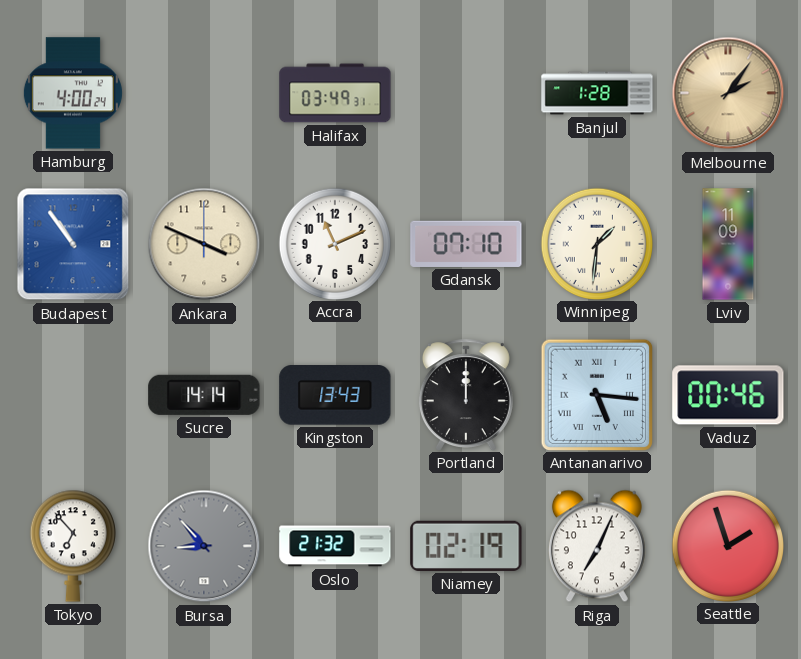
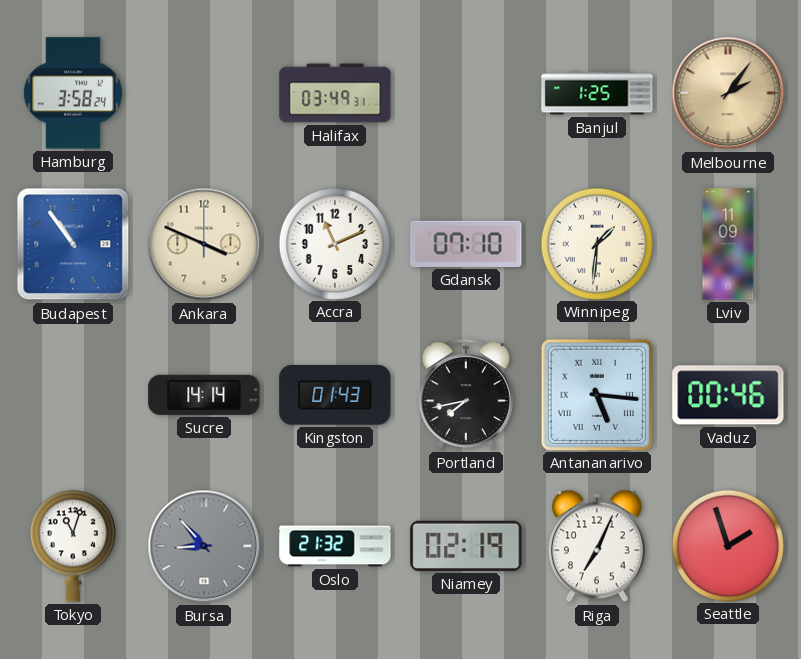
Hamburg: 4:00 -> 3:58 (73, 93)
Banjul: 1:28 -> 1:25 (597, 93)
Kingston: 13:43 -> 01:43 (335, 395)
Portland: 12:00 -> 7:43 (466, 395)
Tokyo: 6:53 -> 11:03 (73, 546)
